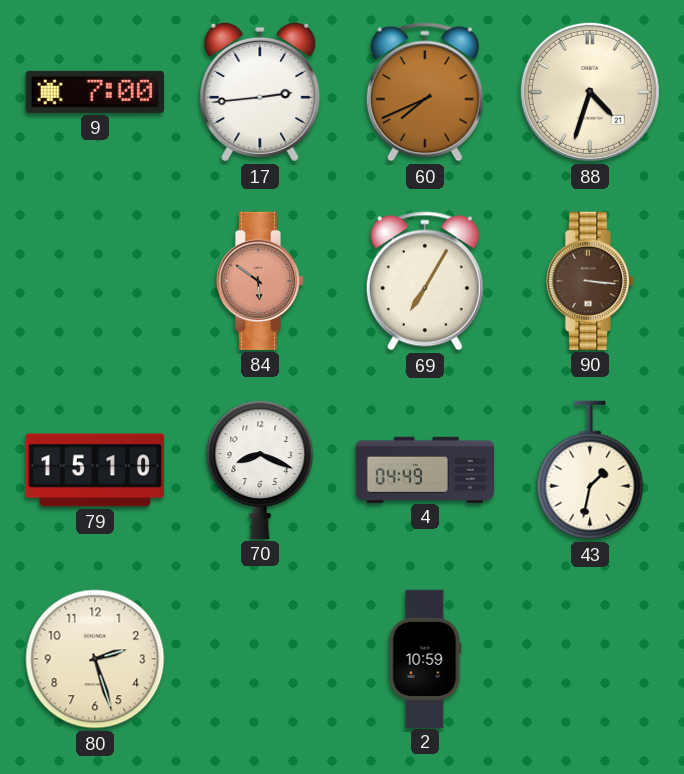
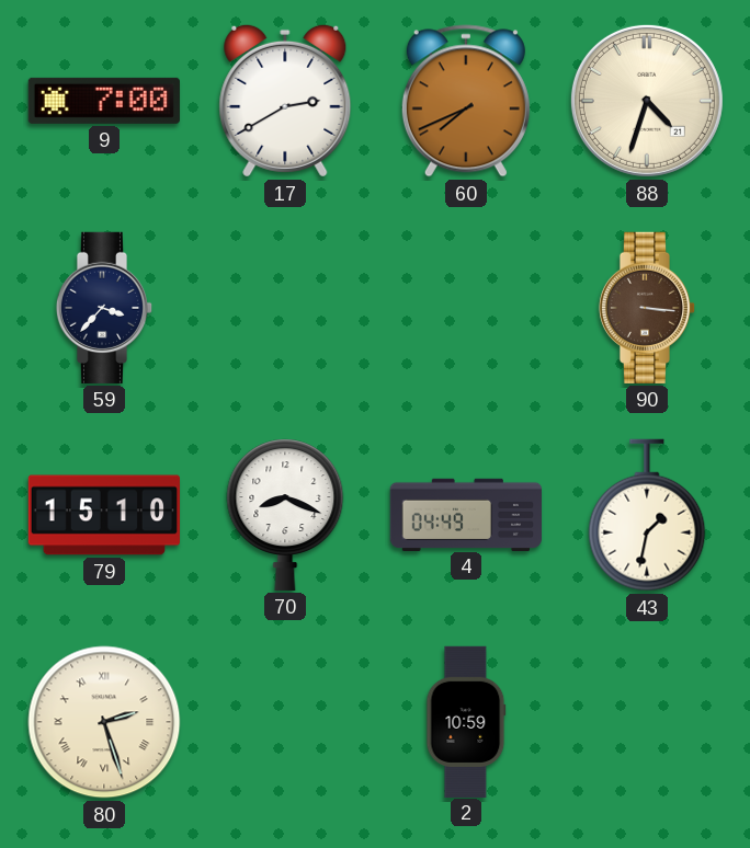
17: 2:44 -> 2:40 (285, 101)
59: none -> 3:37 (104, 308)
84: 5:51 -> none (260, 281)
69: 7:05 -> none (425, 281)
80 numerals: Arabic -> Roman (104, 722)
